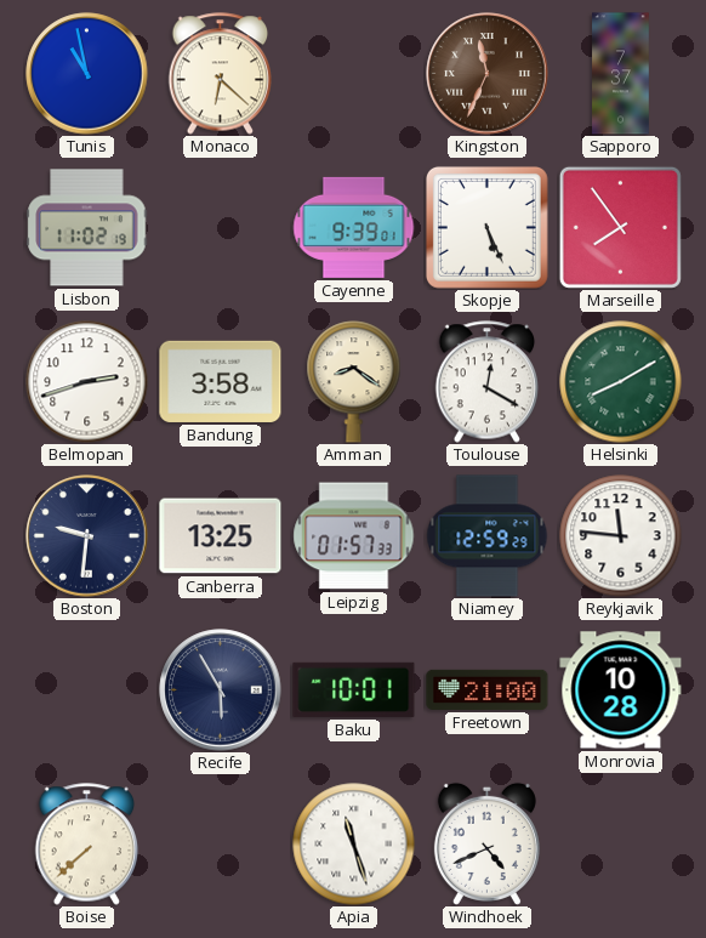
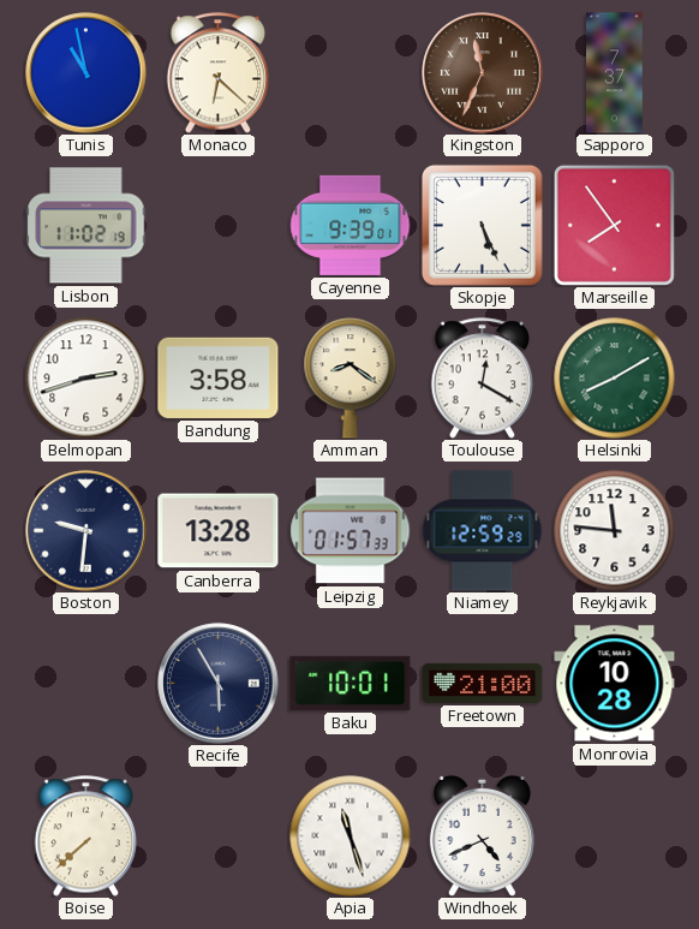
Canberra: 13:25 -> 13:28 (219, 531)
